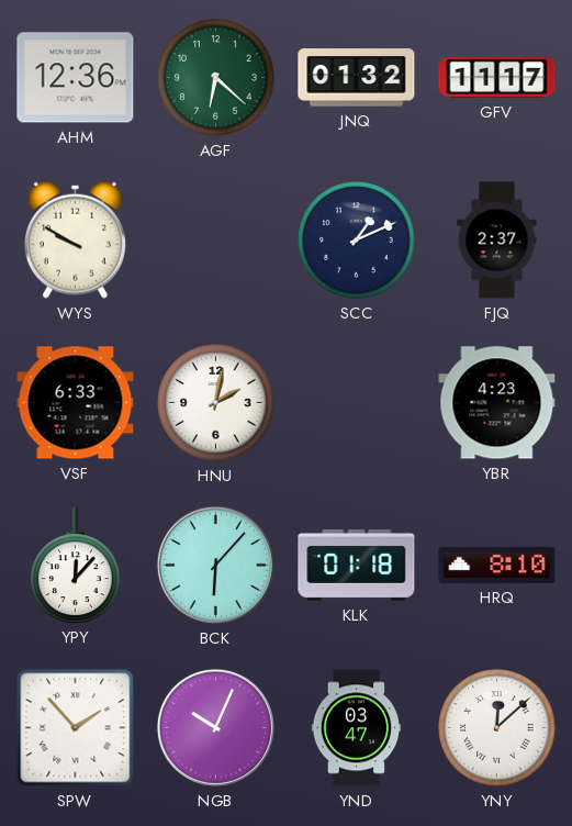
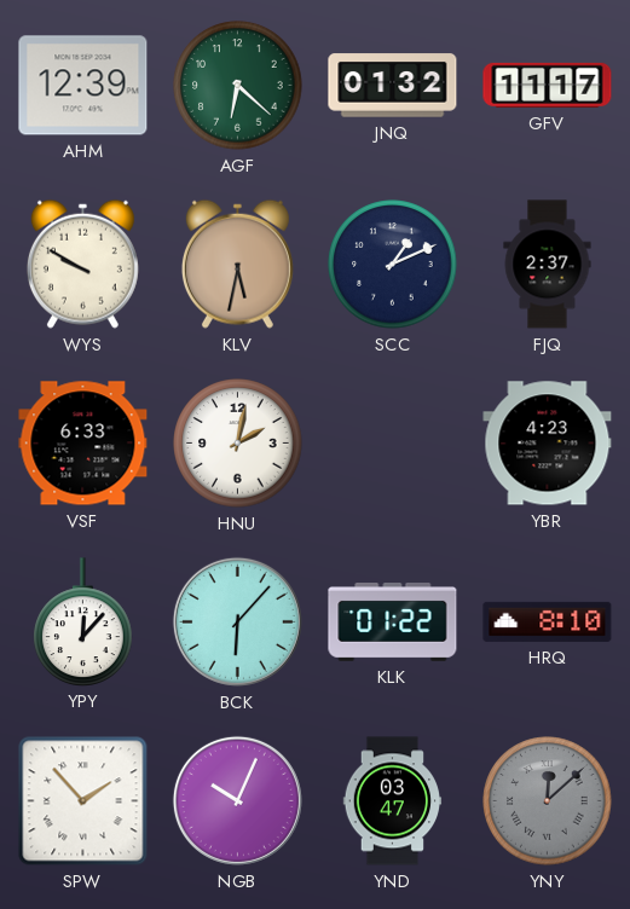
AHM: 12:36 -> 12:39 (83, 86)
KLV: none -> 5:32 (237, 264)
KLK: 01:18 -> 01:22 (393, 623)
YNY dial: white -> grey (548, 801)
